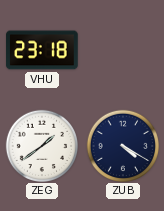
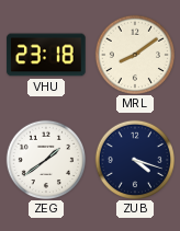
MRL: none -> 8:09 (134, 54)
ZUB: 4:20 -> 4:18 (134, 159)
